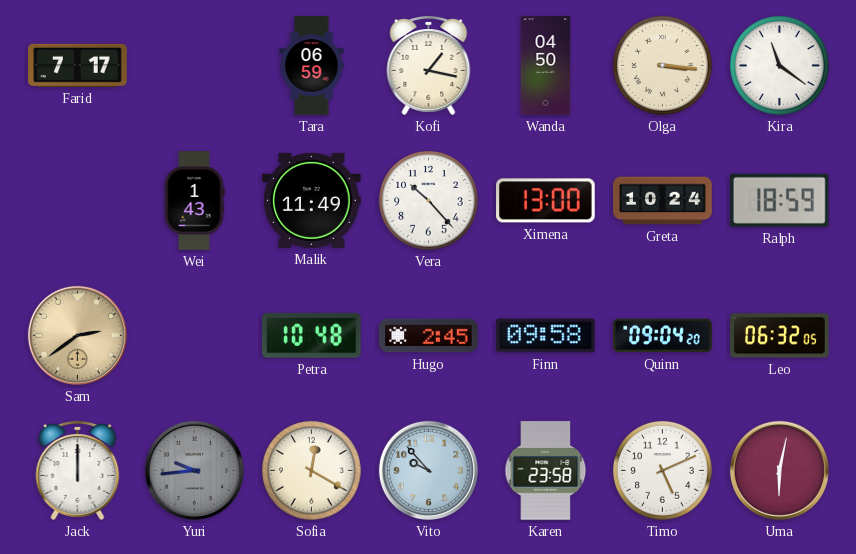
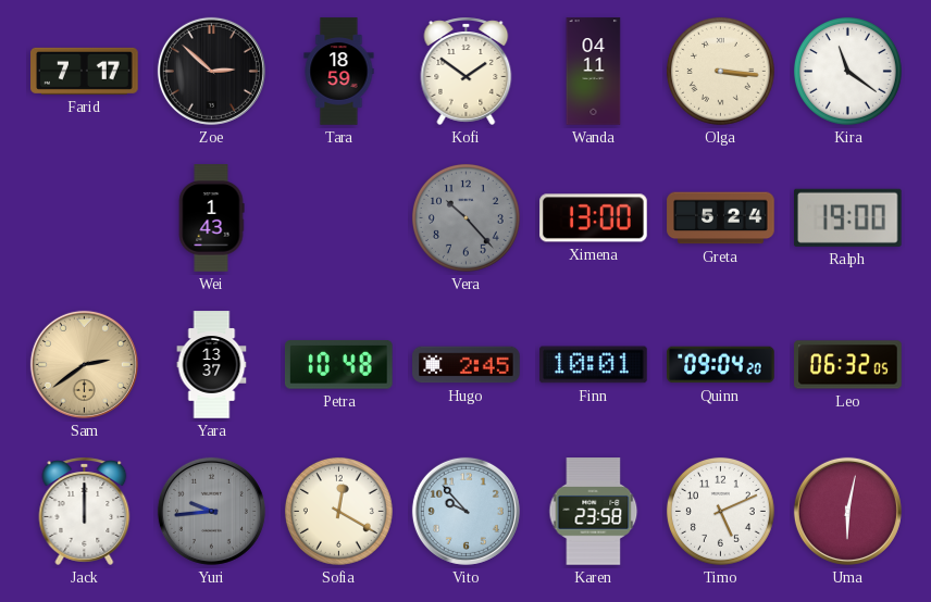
Zoe: none -> 2:52 (211, 71)
Tara: 06:59 -> 18:59 (339, 72)
Kofi: 1:17 -> 1:51 (467, 71)
Wanda: 04:50 -> 04:11 (594, 72)
Malik: 11:49 -> none (312, 200)
Vera dial: white -> grey (465, 217)
Greta: 10:24 -> 5:24 (721, 218)
Ralph: 18:59 -> 19:00 (847, 217)
Yara: none -> 13:37 (212, 365)
Finn: 09:58 -> 10:01 (594, 365)
